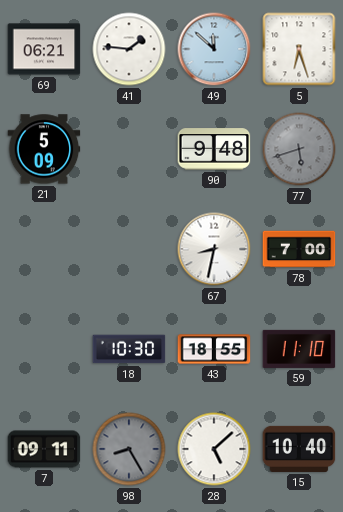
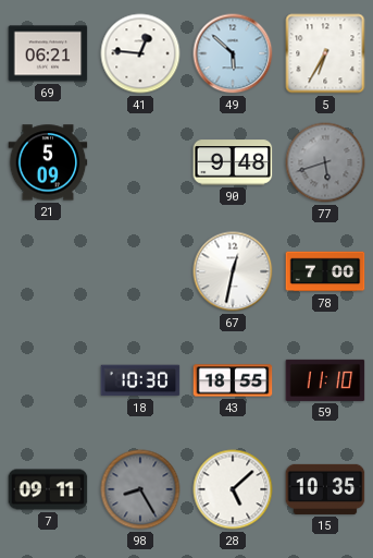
41: 1:46 -> 12:46 (140, 53)
49: 11:52 -> 5:52 (233, 53)
5: 6:27 -> 6:35 (325, 53)
67: 8:32 -> 12:32 (233, 271)
15: 10:40 -> 10:35 (325, 489)
